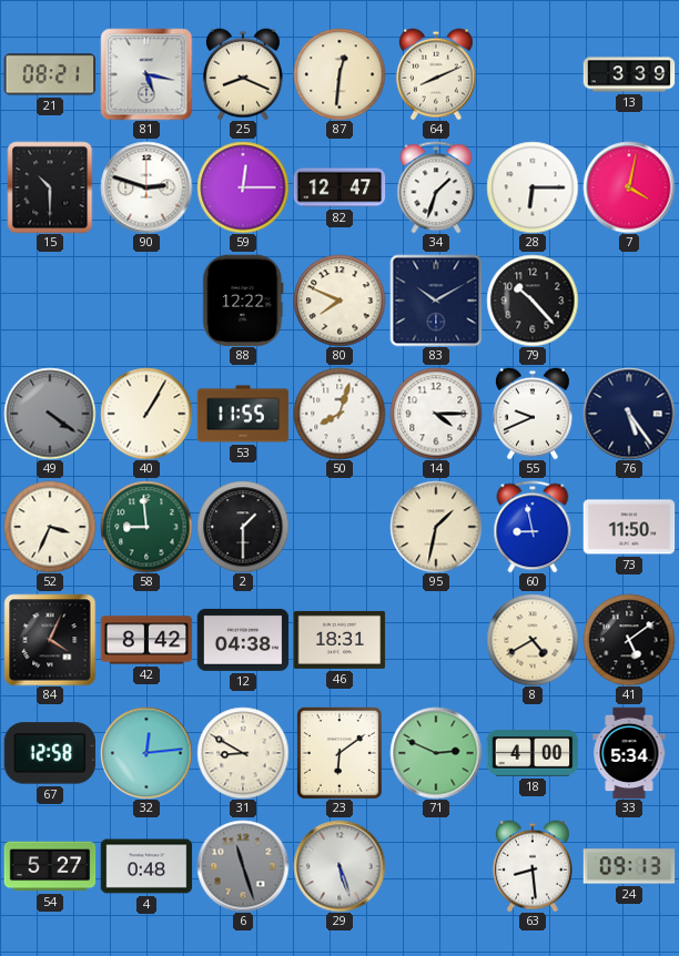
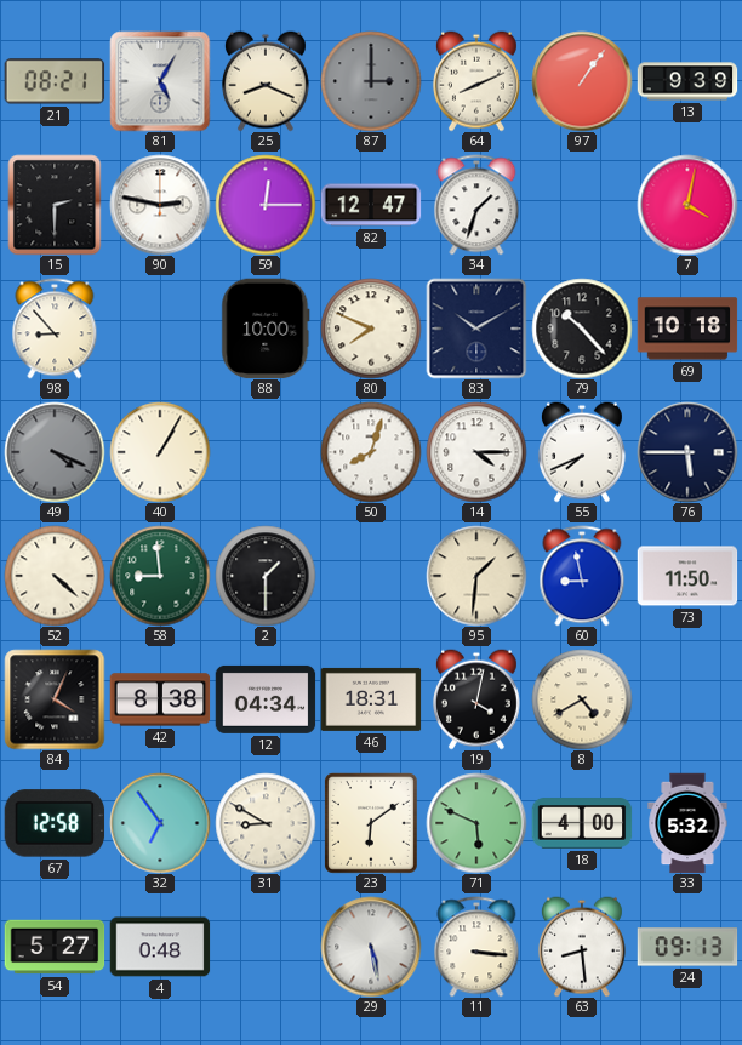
81: 5:17 -> 5:05 (160, 81)
87: 12:31 -> 3:00 (371, 81)
87 dial: cream -> grey (371, 81)
97: none -> 1:06 (582, 81)
13: 3:39 -> 9:39 (687, 81)
15: 10:30 -> 2:30 (55, 205)
90: 2:48 -> 2:47 (160, 205)
28: 6:15 -> none (533, 187)
98: none -> 8:53 (55, 329)
88: 12:22 -> 10:00 (266, 329)
69: none -> 10:18 (687, 329)
49: 4:21 -> 4:19 (55, 452)
53: 11:55 -> none (243, 414)
55: 9:41 -> 7:41 (582, 452)
76: 5:24 -> 5:45 (687, 452)
52: 3:34 -> 4:22 (55, 576)
95: 1:32 -> 1:31 (476, 576)
42: 8:42 -> 8:38 (160, 699)
12: 04:38 -> 04:34 (266, 699)
19: none -> 4:02 (476, 699)
41: 5:09 -> none (629, 640)
32: 12:14 -> 6:54 (160, 823)
71: 2:49 -> 5:49 (476, 823)
33: 5:34 -> 5:32 (687, 823)
6: 11:27 -> none (243, 866)
29: 5:27 -> 5:28 (371, 947)
11: none -> 3:16 (476, 947)
